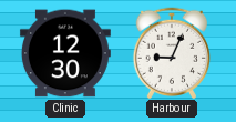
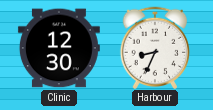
Harbour: 9:04 -> 8:34 (154, 47)
